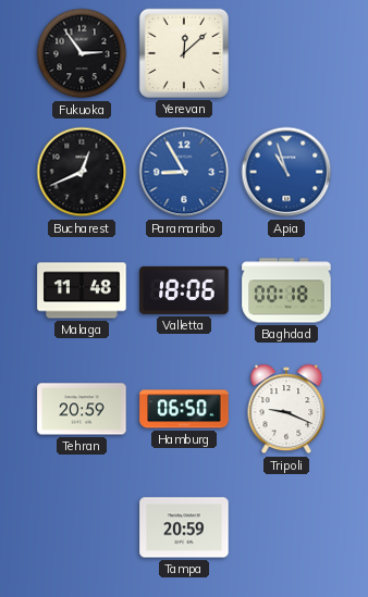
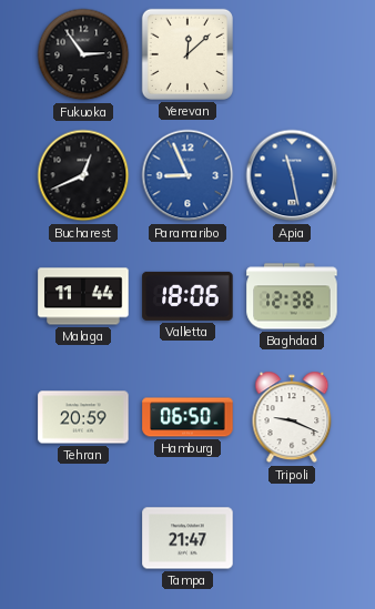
Paramaribo: 8:55 -> 8:56 (187, 175)
Apia: 10:57 -> 11:28 (292, 175)
Malaga: 11:48 -> 11:44 (83, 296)
Baghdad: 00:18 -> 12:38 (292, 296)
Tampa: 20:59 -> 21:47 (187, 538)
